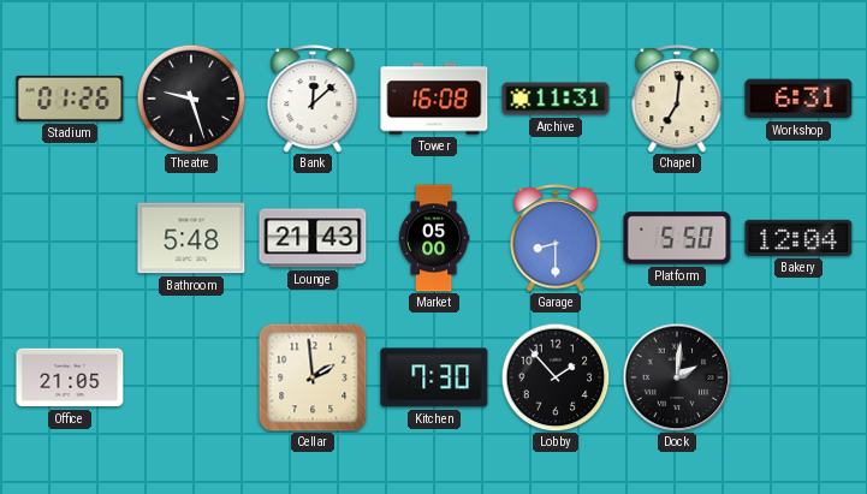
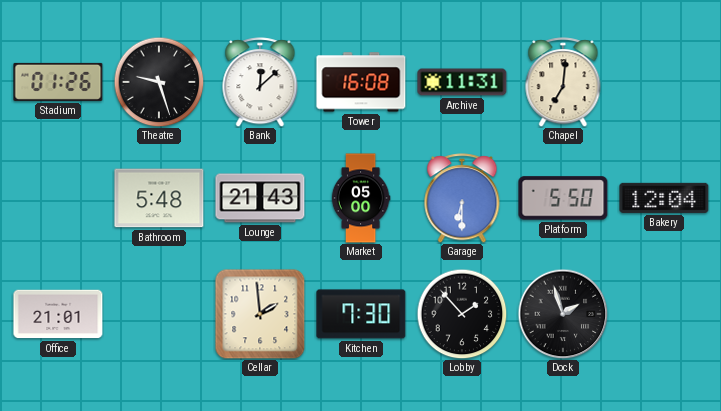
Workshop: 6:31 -> none (798, 99)
Garage: 8:30 -> 6:30 (462, 198)
Office: 21:05 -> 21:01 (58, 314)
Dock: 2:01 -> 1:57 (563, 314)
